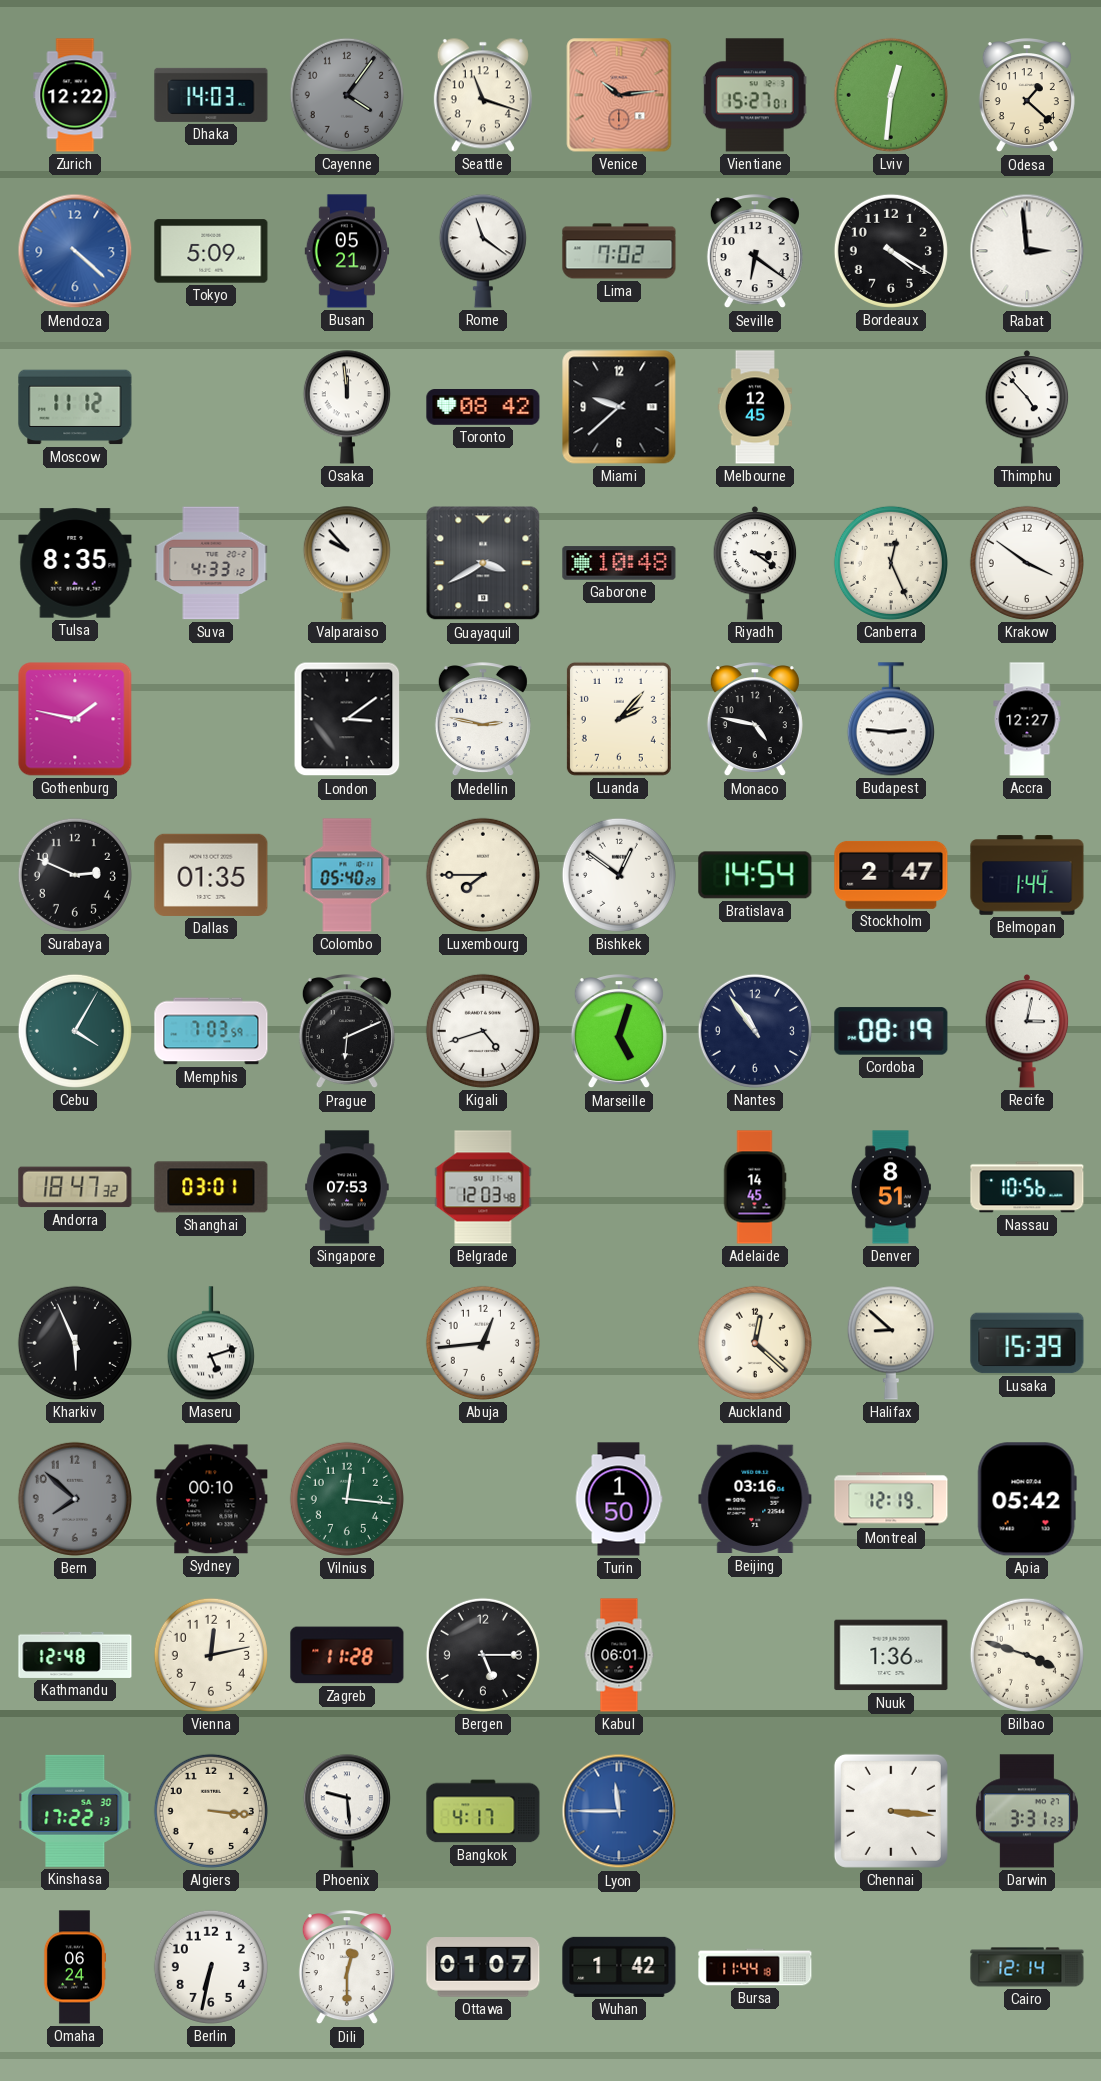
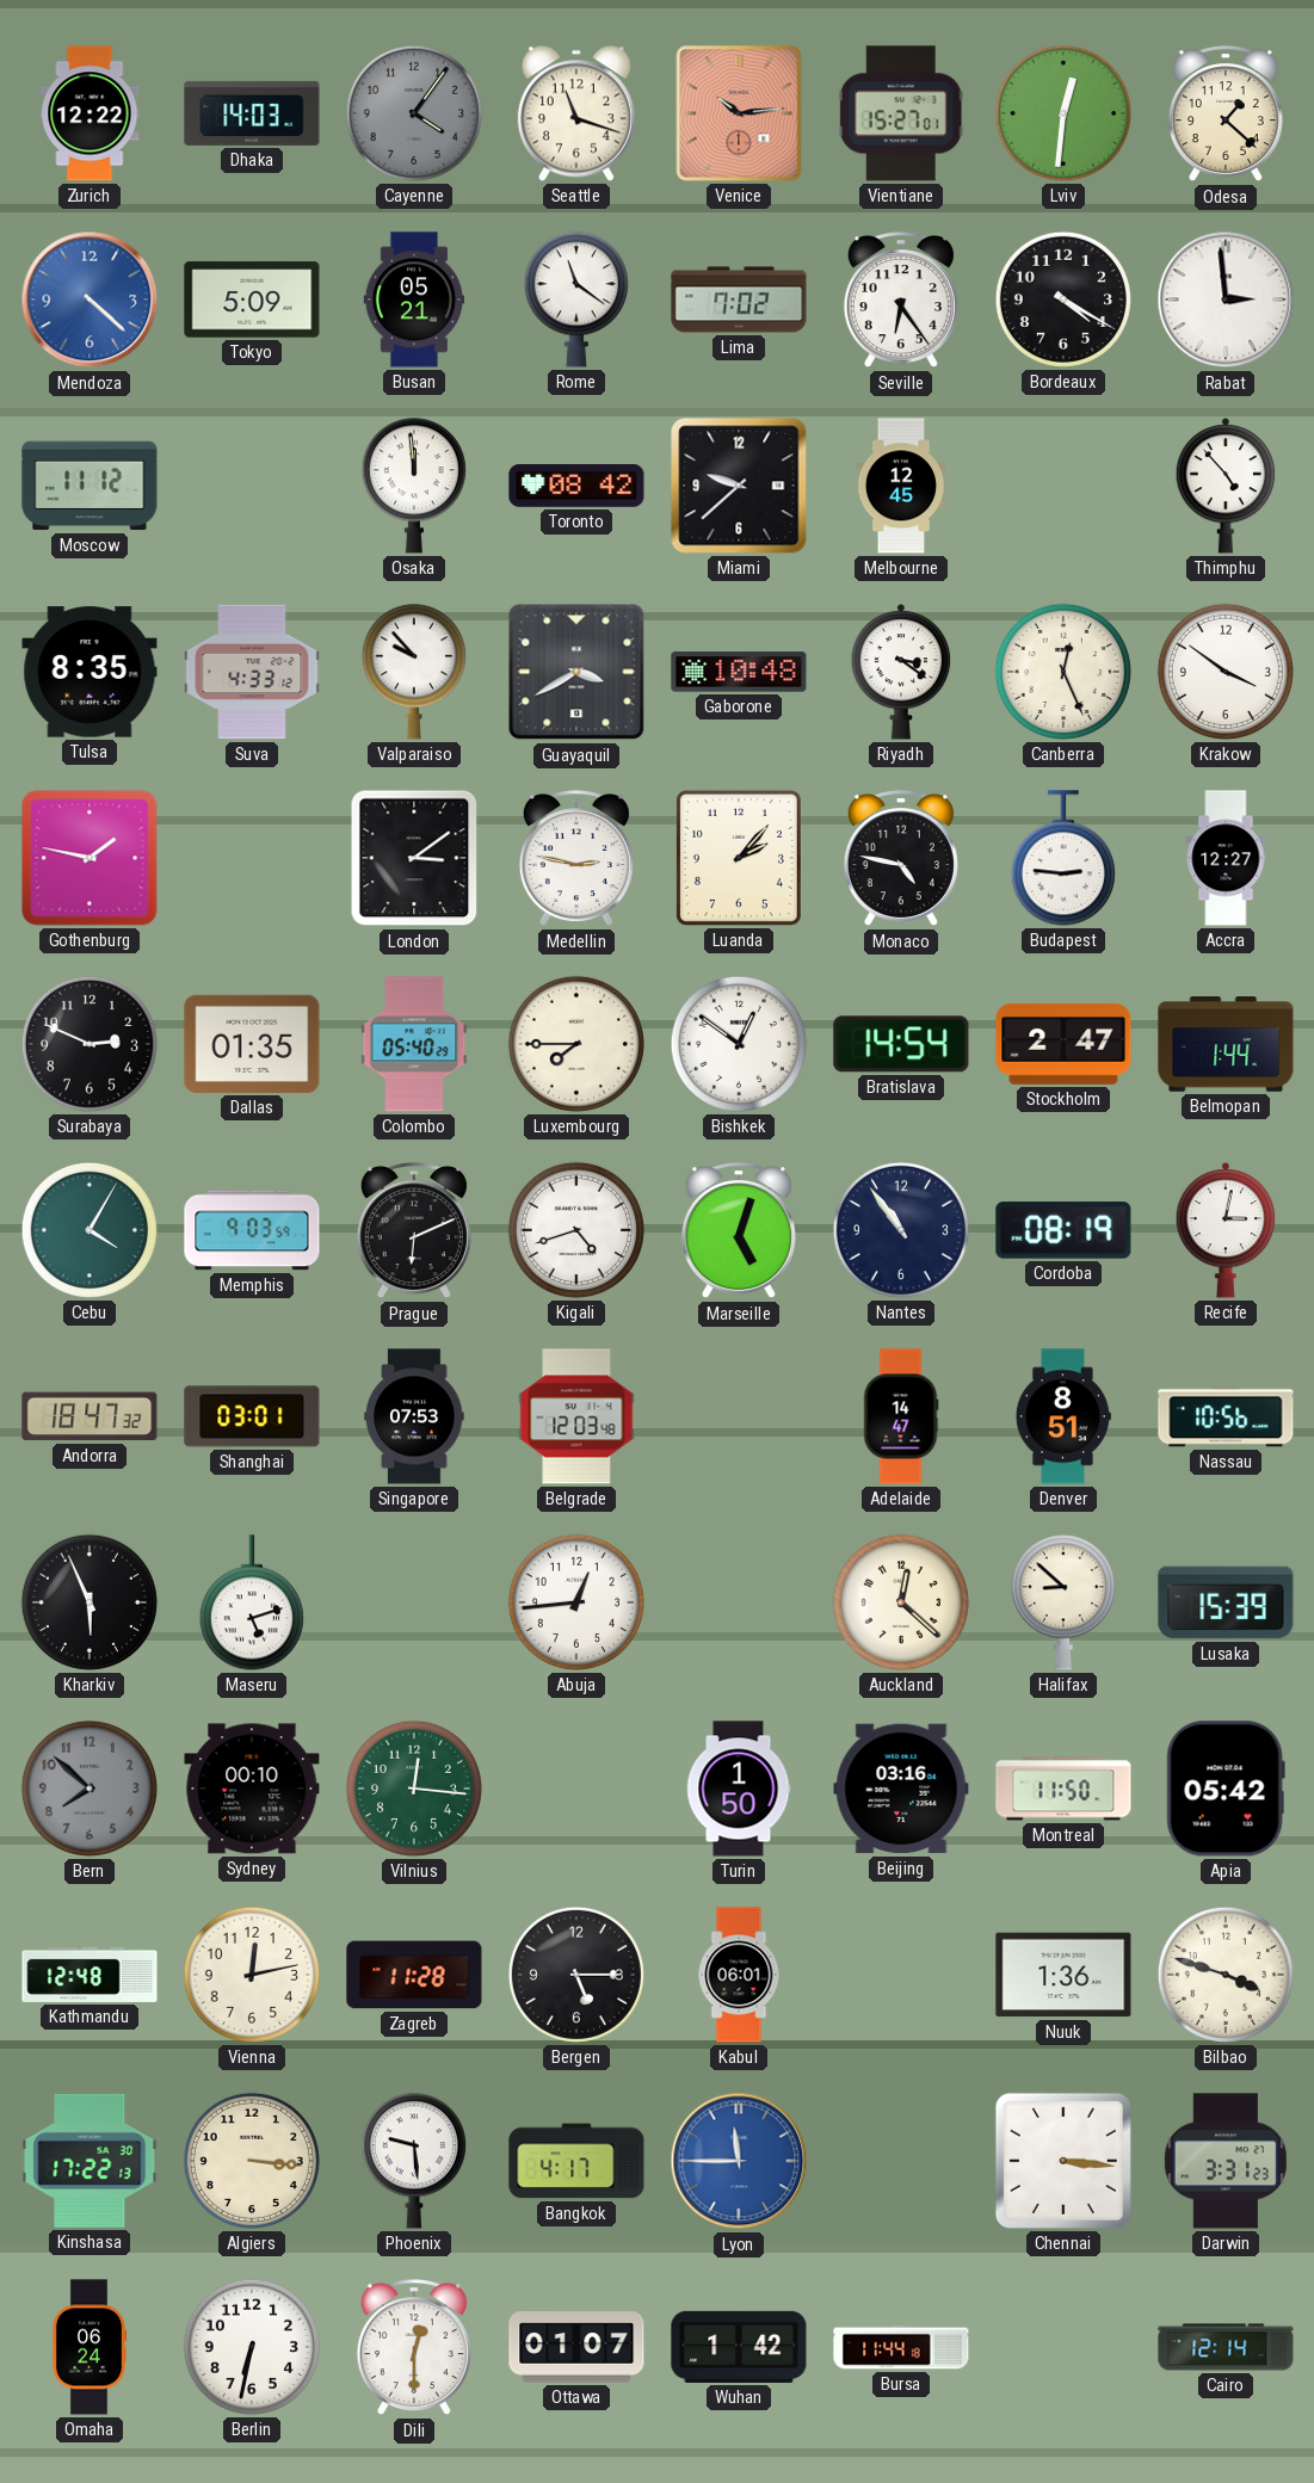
Seville: 6:21 -> 6:24 (901, 301)
Memphis: 7:03 -> 9:03 (252, 1230)
Adelaide: 14:45 -> 14:47 (901, 1416)
Montreal: 12:19 -> 11:50 (1063, 1789)
